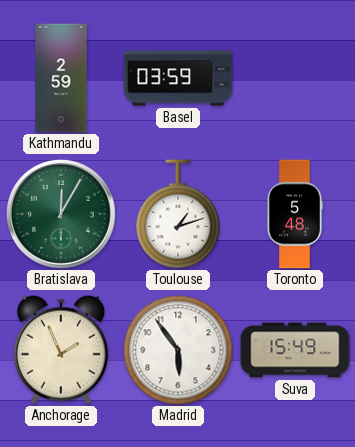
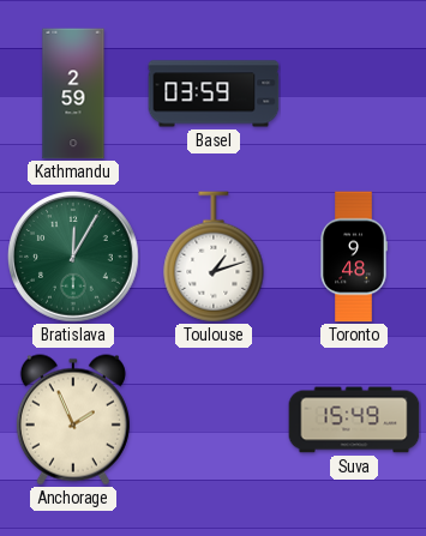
Toronto: 5:48 -> 9:48 (354, 257)
Madrid: 5:54 -> none (178, 350)
